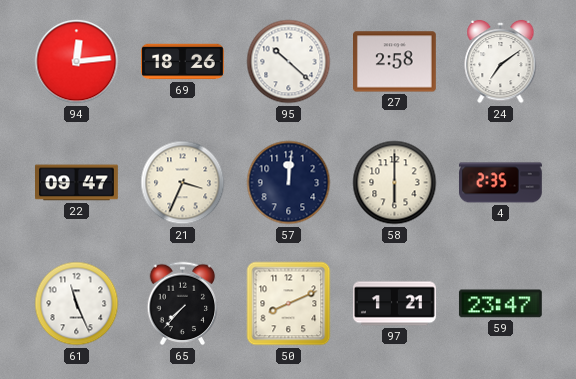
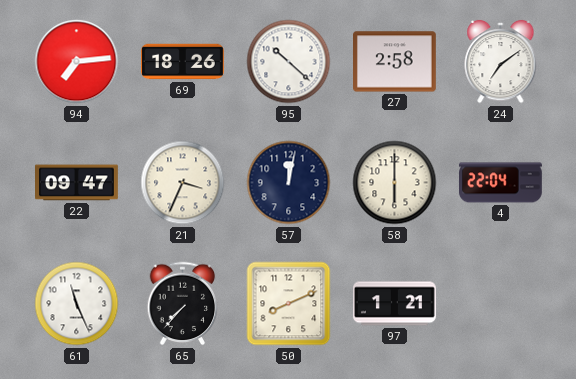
94: 12:14 -> 7:14 (77, 62)
57: 12:01 -> 12:02 (289, 183)
4: 2:35 -> 22:04 (501, 183)
59: 23:47 -> none (500, 304)
